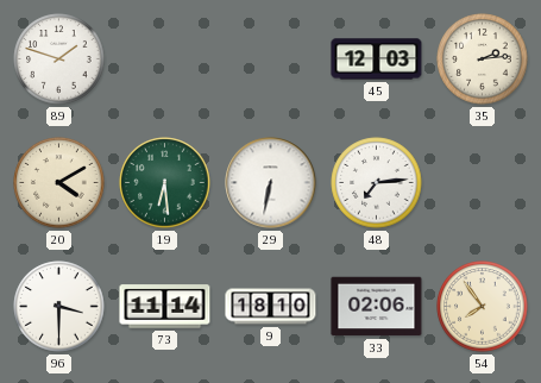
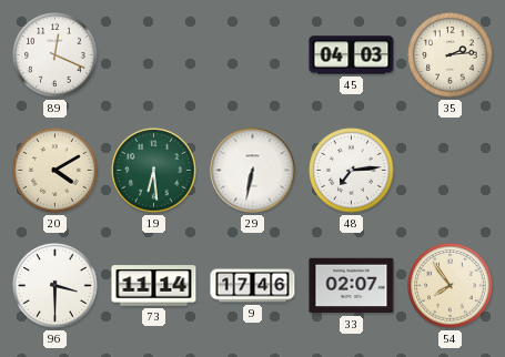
89: 1:48 -> 12:19 (55, 55)
45: 12:03 -> 04:03 (352, 55)
9: 18:10 -> 17:46 (253, 286)
33: 02:06 -> 02:07 (352, 286)
